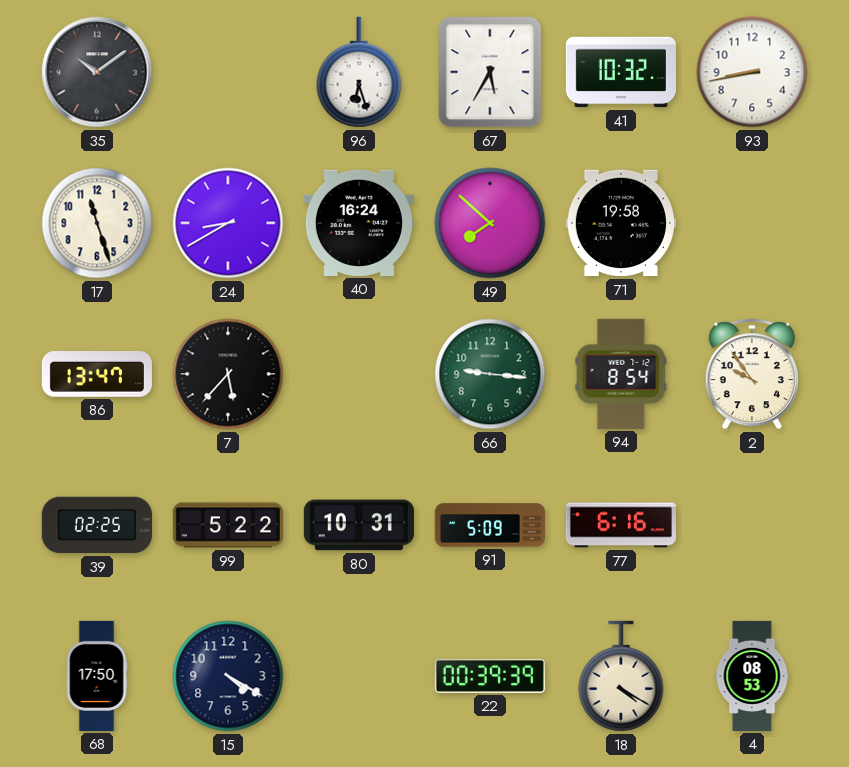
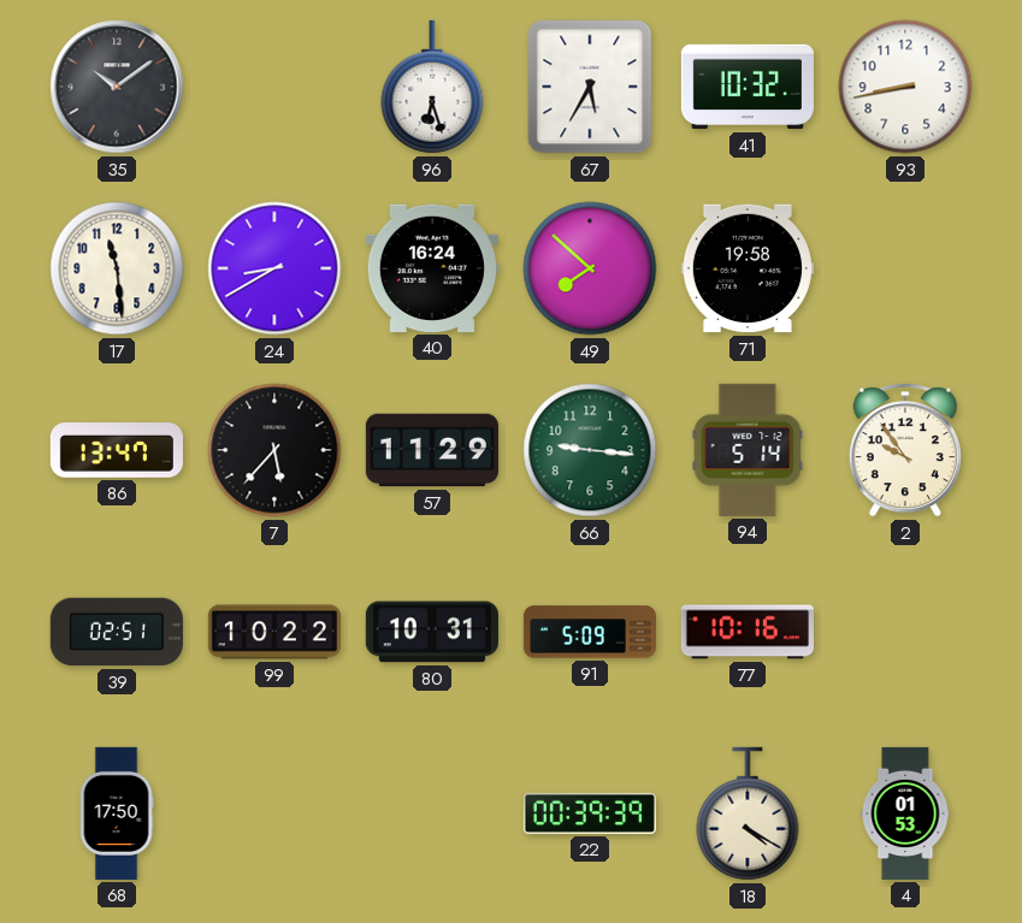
17: 11:27 -> 11:29 (117, 268)
57: none -> 11:29 (432, 450)
94: 8:54 -> 5:14 (748, 450)
39: 02:25 -> 02:51 (117, 632)
99: 5:22 -> 10:22 (274, 632)
77: 6:16 -> 10:16 (748, 632)
15: 4:20 -> none (228, 676)
4: 08:53 -> 01:53 (905, 813)
